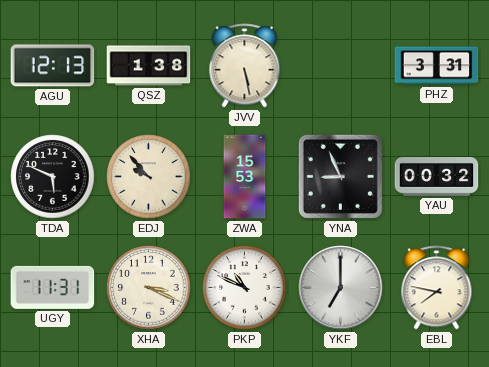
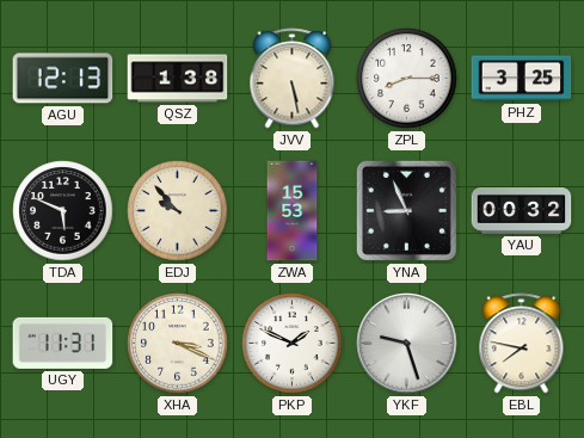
ZPL: none -> 8:15 (407, 79)
PHZ: 3:31 -> 3:25 (522, 79)
PKP: 10:49 -> 1:49 (293, 344)
YKF: 7:00 -> 9:27 (407, 344)
